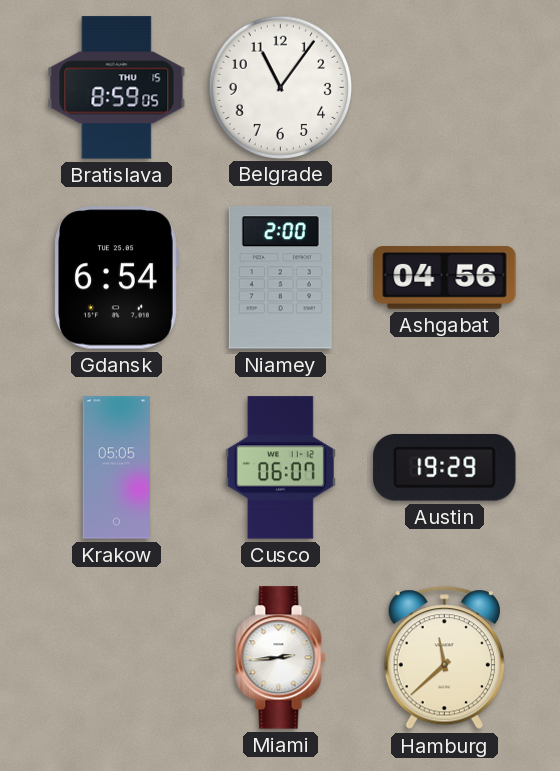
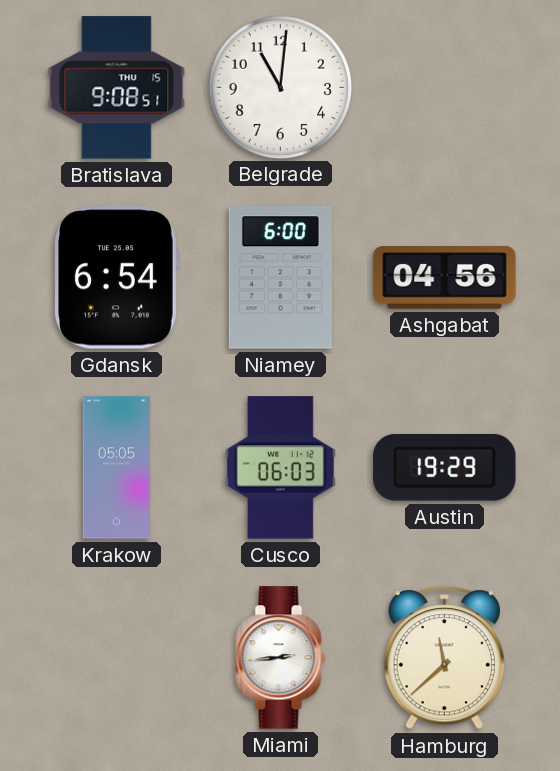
Bratislava: 8:59 -> 9:08 (117, 88)
Belgrade: 11:06 -> 11:01 (280, 87)
Niamey: 2:00 -> 6:00 (280, 278)
Cusco: 06:07 -> 06:03 (280, 468)
